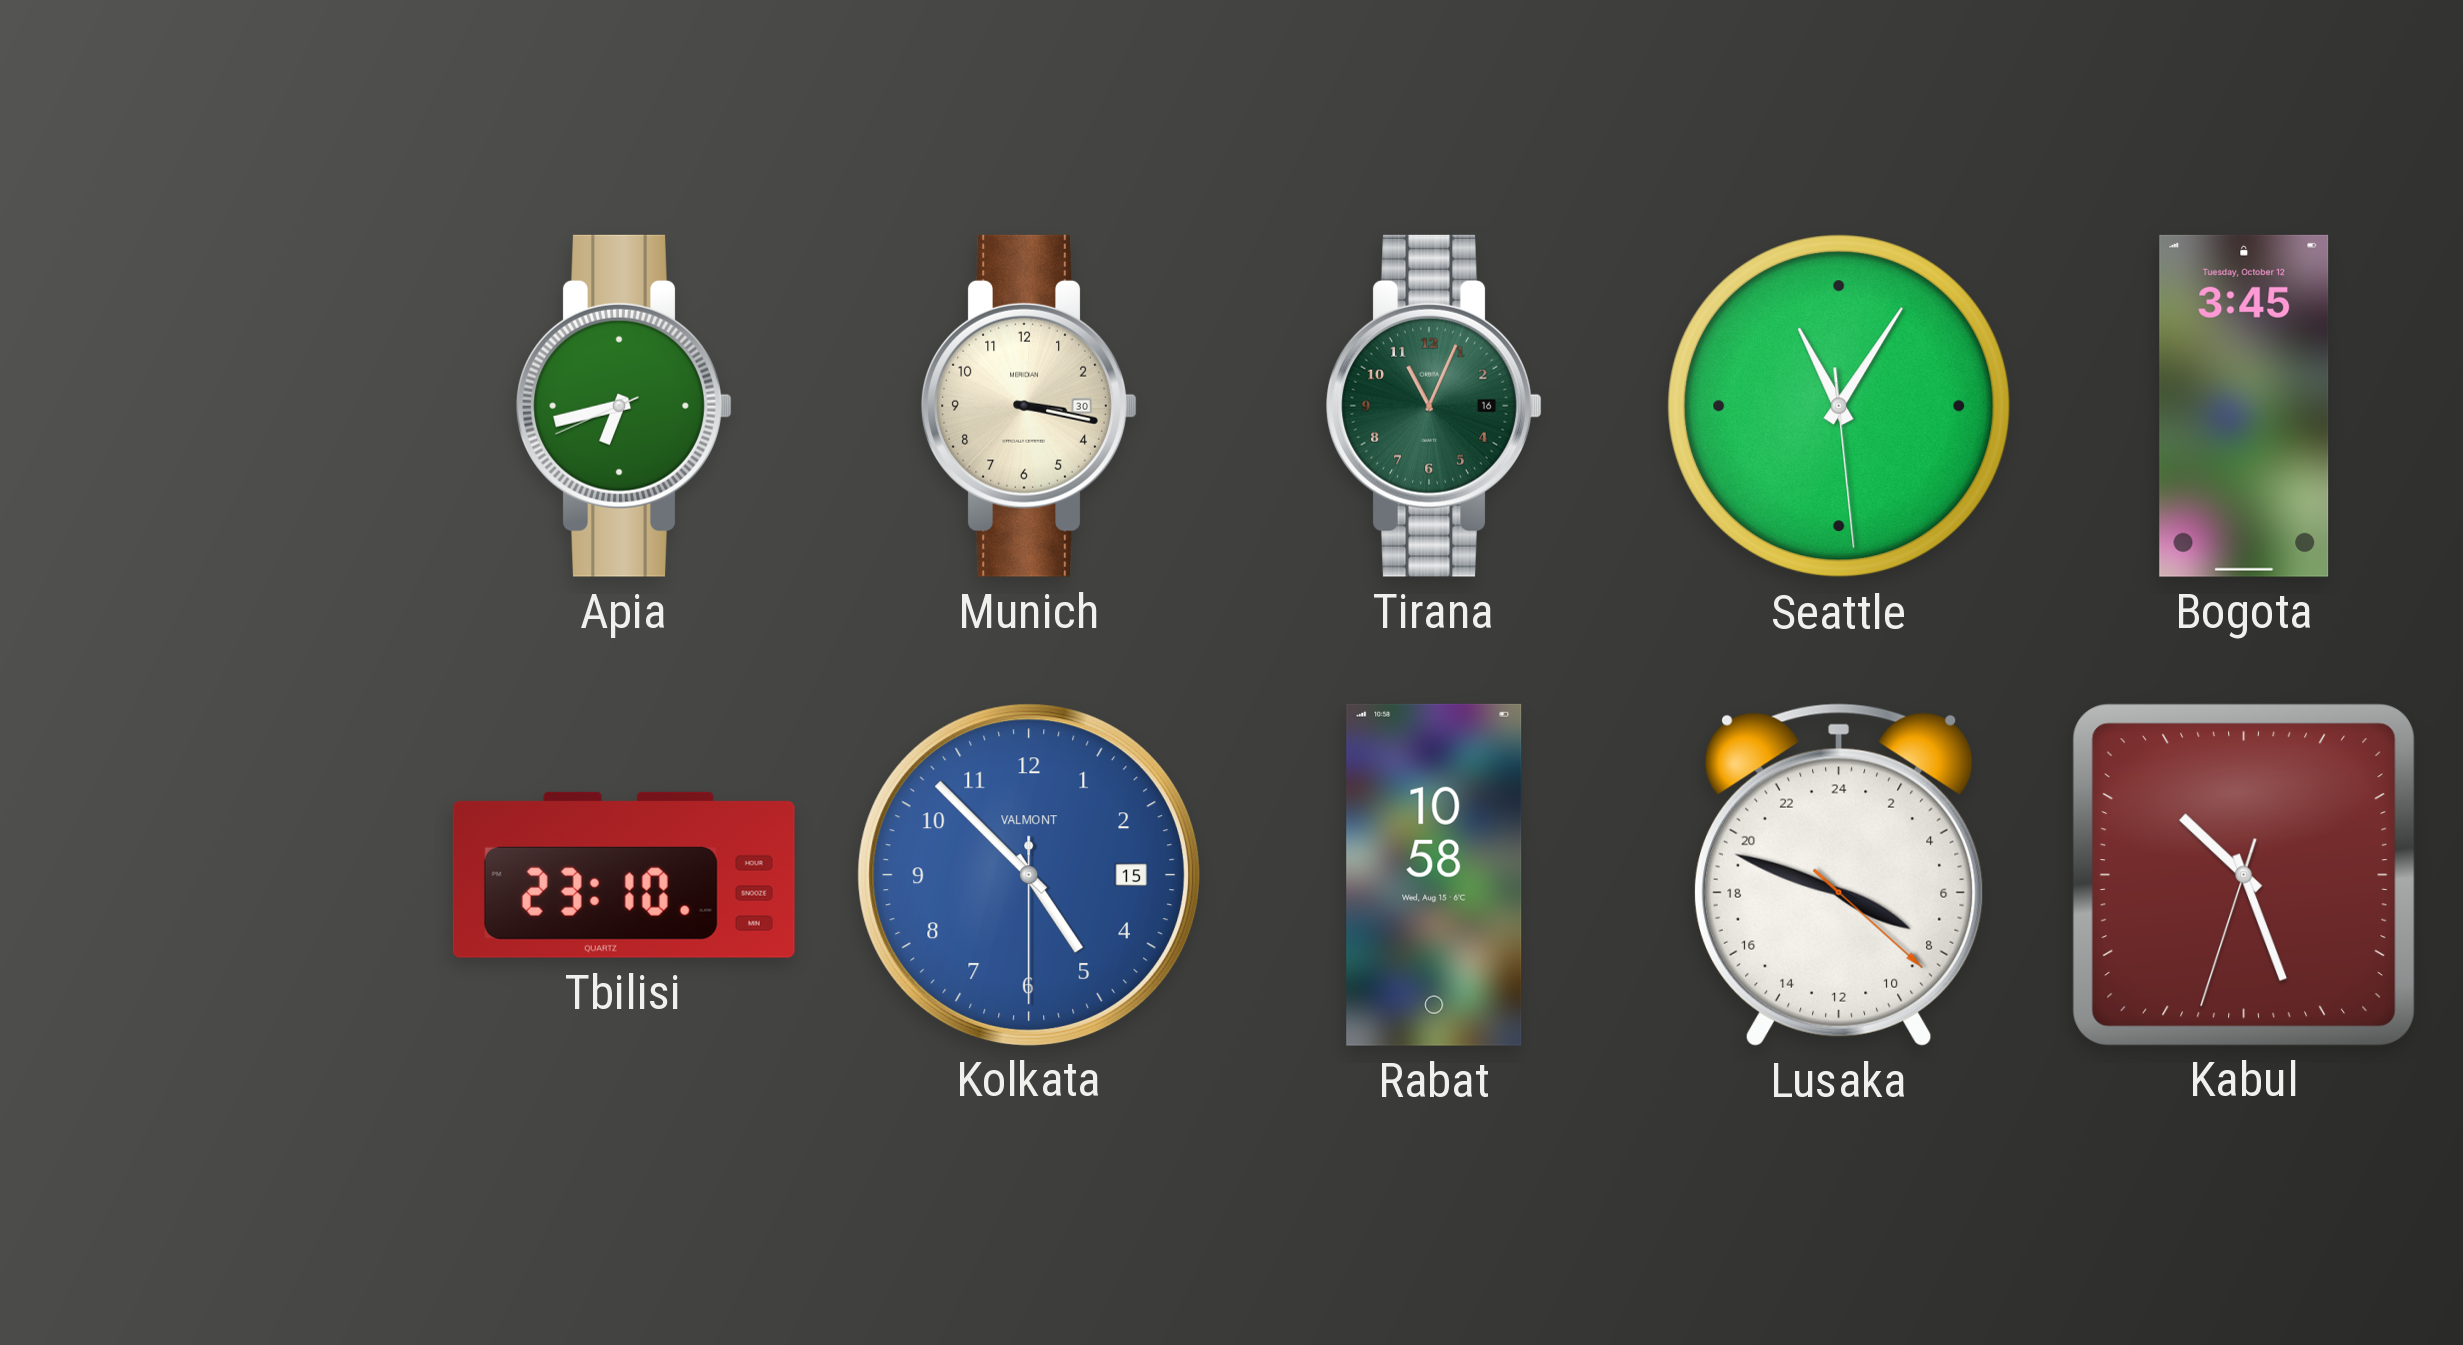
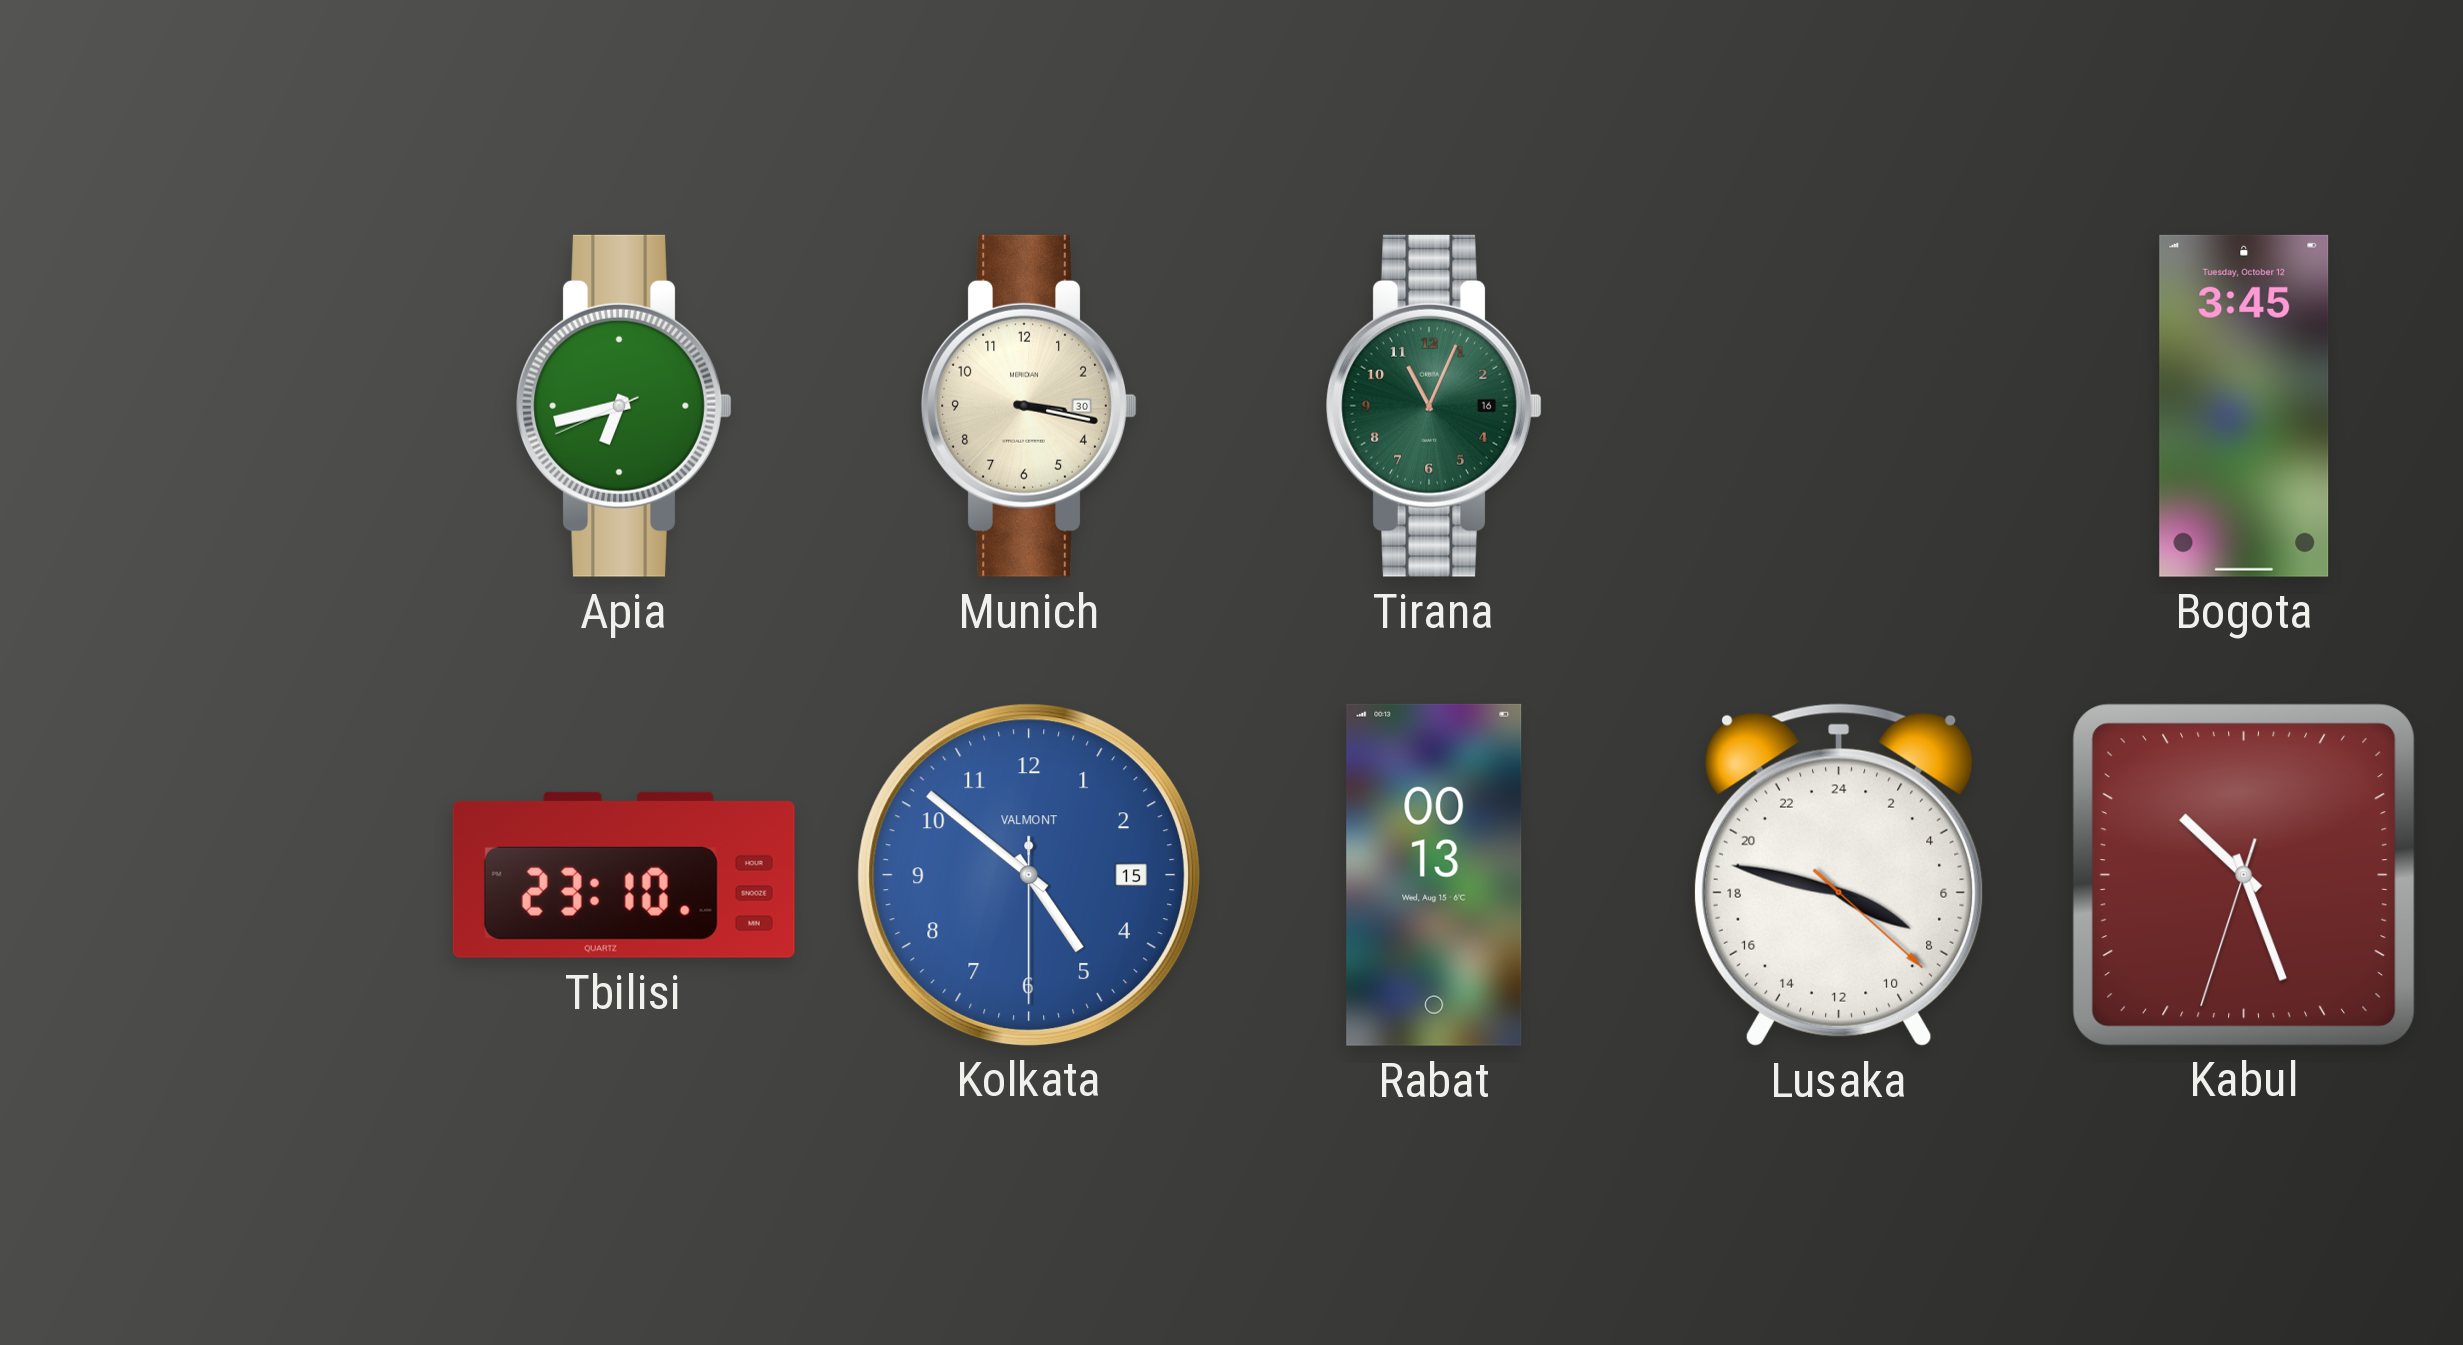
Seattle: 11:05 -> none (1839, 406)
Kolkata: 4:52 -> 4:51 (1028, 874)
Rabat: 10:58 -> 00:13 (1434, 875)
Lusaka: 7:48 -> 7:47 (1839, 875)
